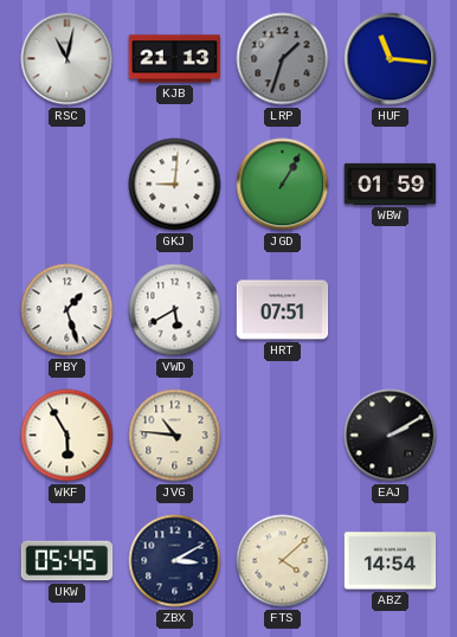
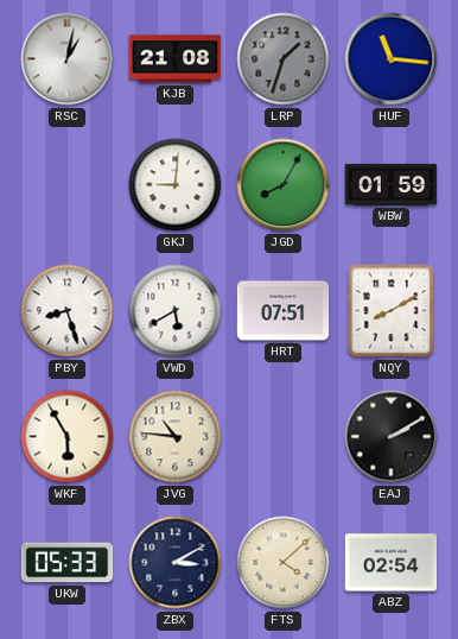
RSC: 11:02 -> 1:02 (68, 59)
KJB: 21:13 -> 21:08 (176, 59)
JGD: 1:05 -> 8:05 (284, 185)
PBY: 1:27 -> 8:27 (68, 311)
NQY: none -> 8:10 (392, 311)
UKW: 05:45 -> 05:33 (68, 563)
ABZ: 14:54 -> 02:54 (392, 563)
